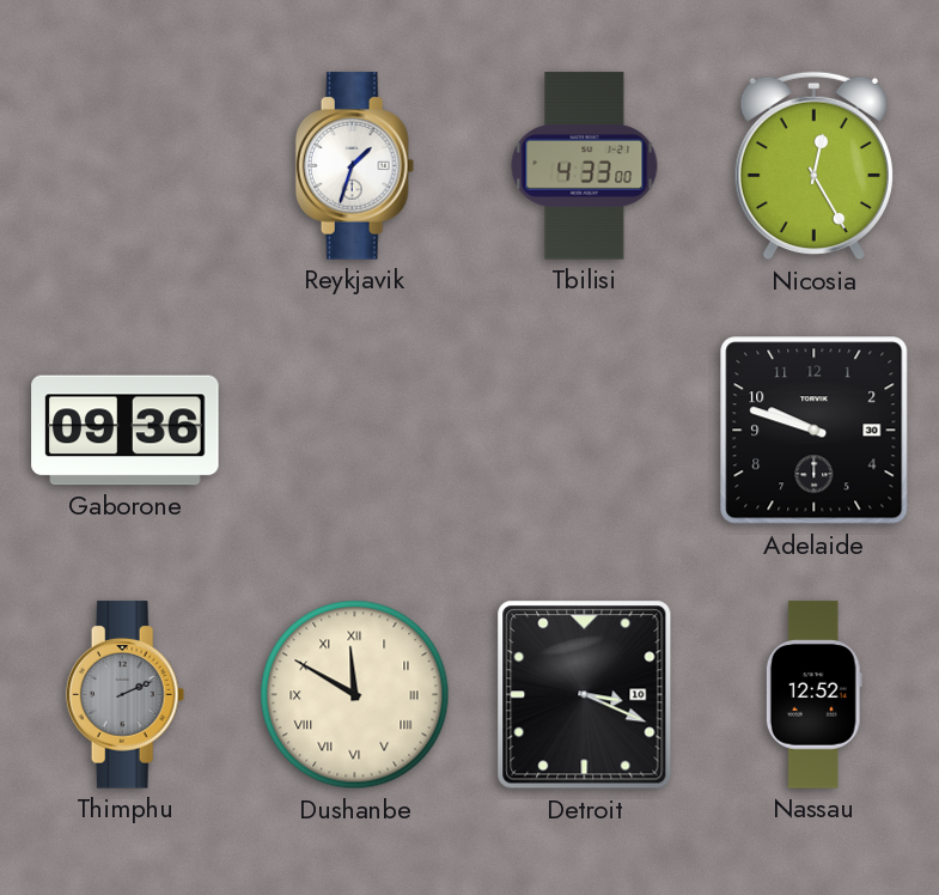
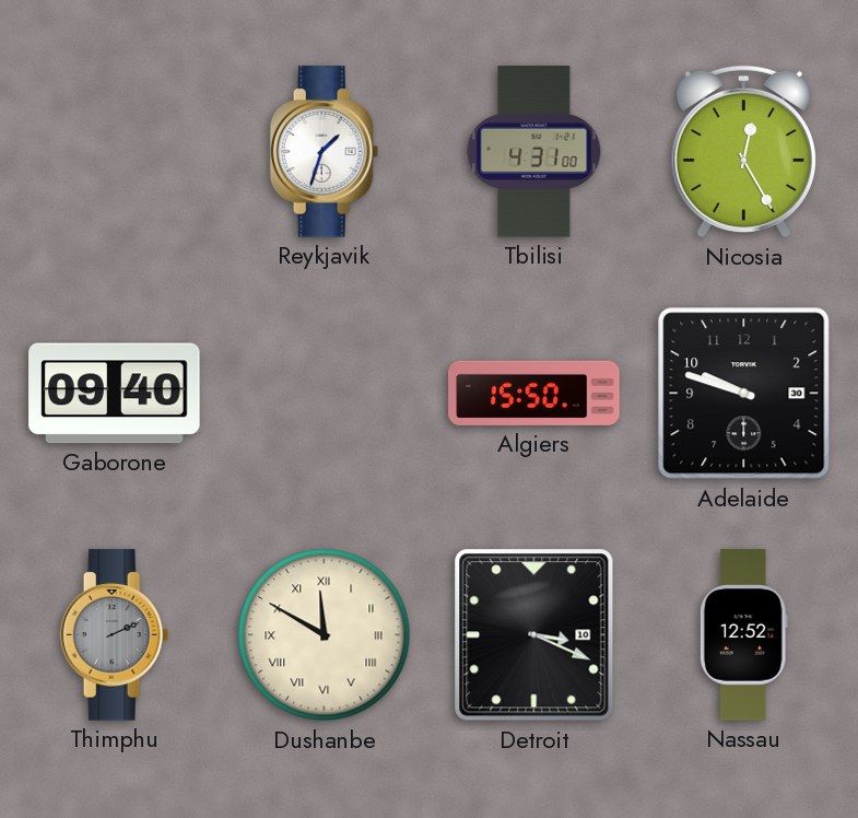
Tbilisi: 4:33 -> 4:31 (534, 152)
Gaborone: 09:36 -> 09:40 (115, 394)
Algiers: none -> 15:50 (534, 393)
